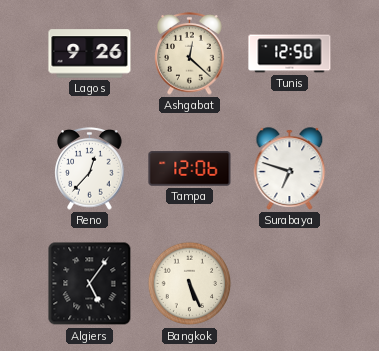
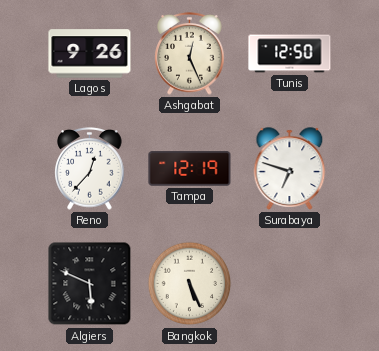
Ashgabat: 12:22 -> 12:26 (190, 54)
Tampa: 12:06 -> 12:19 (190, 169)
Algiers: 5:06 -> 5:49 (90, 284)
